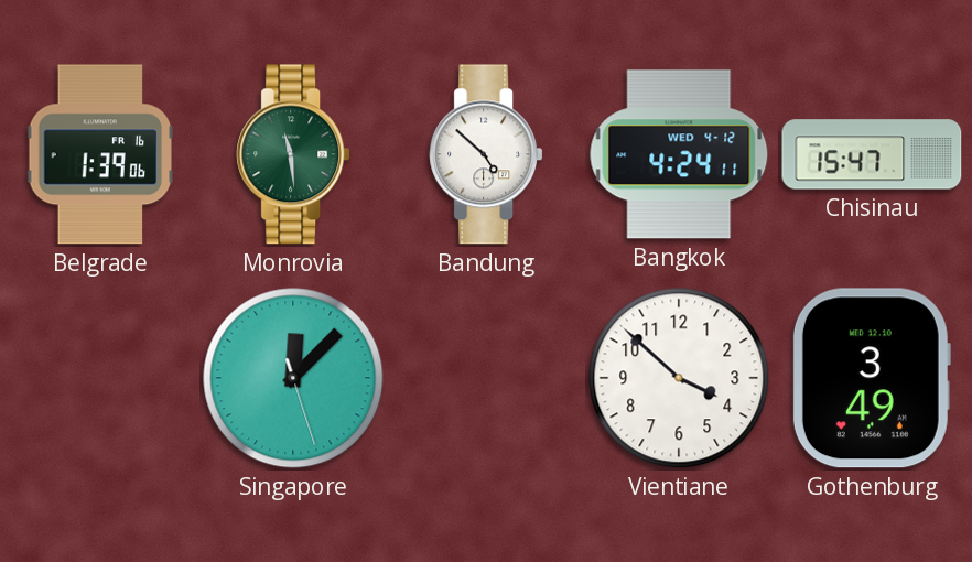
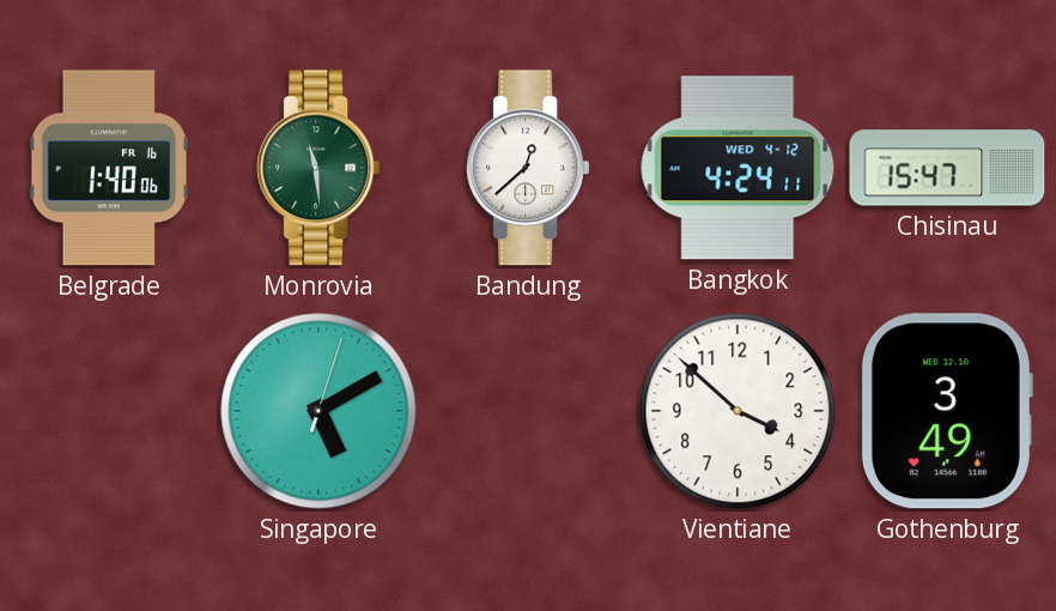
Belgrade: 1:39 -> 1:40 (109, 168)
Bandung: 4:52 -> 12:38 (528, 168)
Singapore: 12:07 -> 5:10 (318, 411)
